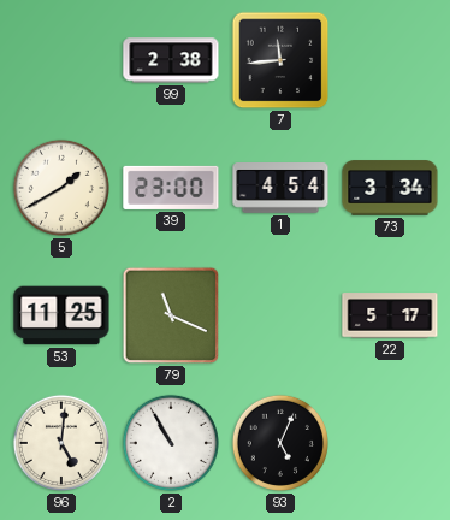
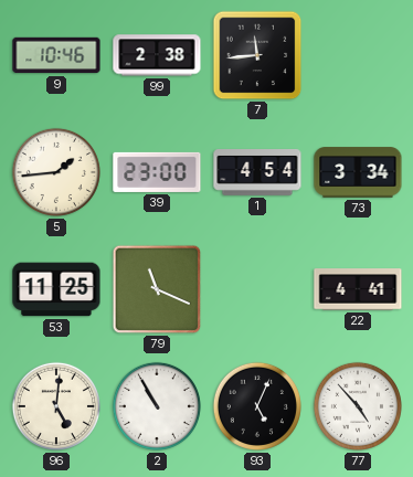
9: none -> 10:46 (56, 55)
5: 1:40 -> 1:44 (56, 172)
22: 5:17 -> 4:41 (358, 289)
77: none -> 4:53 (358, 406)
